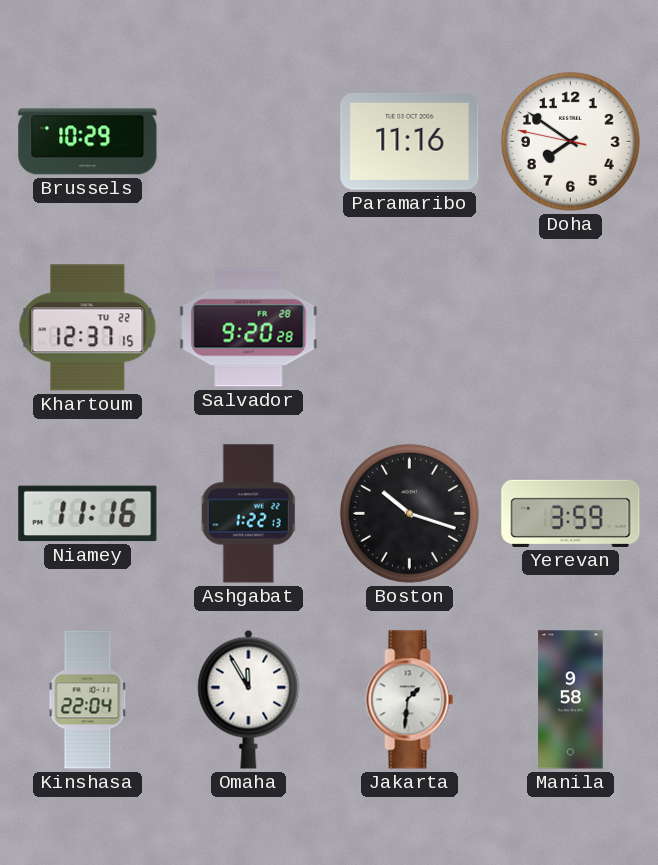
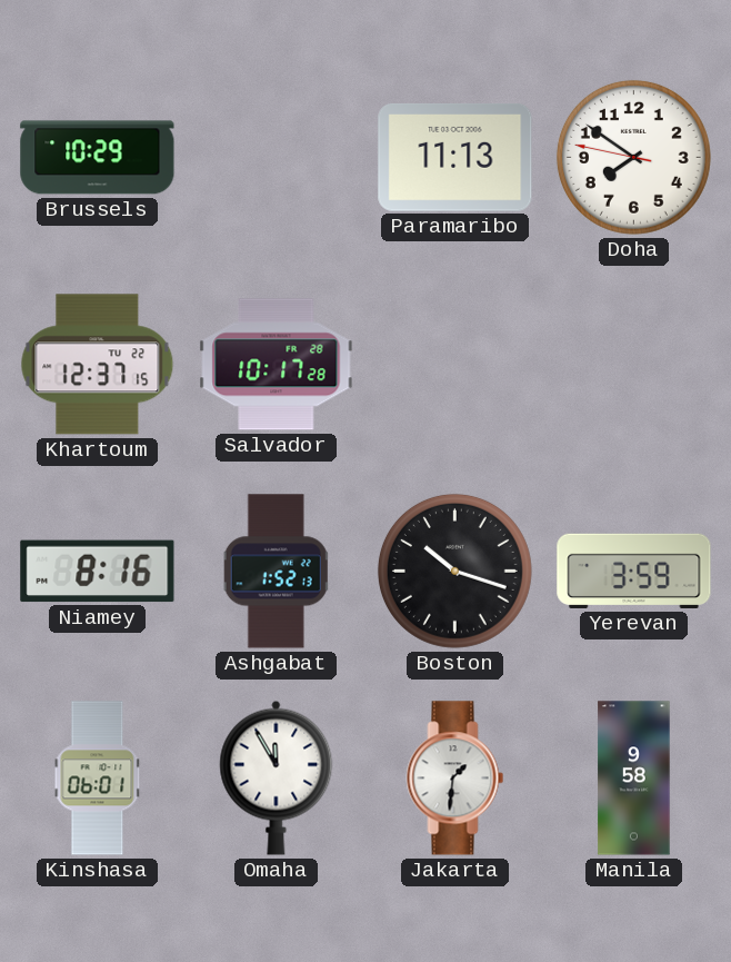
Paramaribo: 11:16 -> 11:13 (455, 158)
Salvador: 9:20 -> 10:17 (277, 365)
Niamey: 11:16 -> 8:16 (98, 572)
Ashgabat: 1:22 -> 1:52 (276, 572)
Kinshasa: 22:04 -> 06:01 (98, 778)
